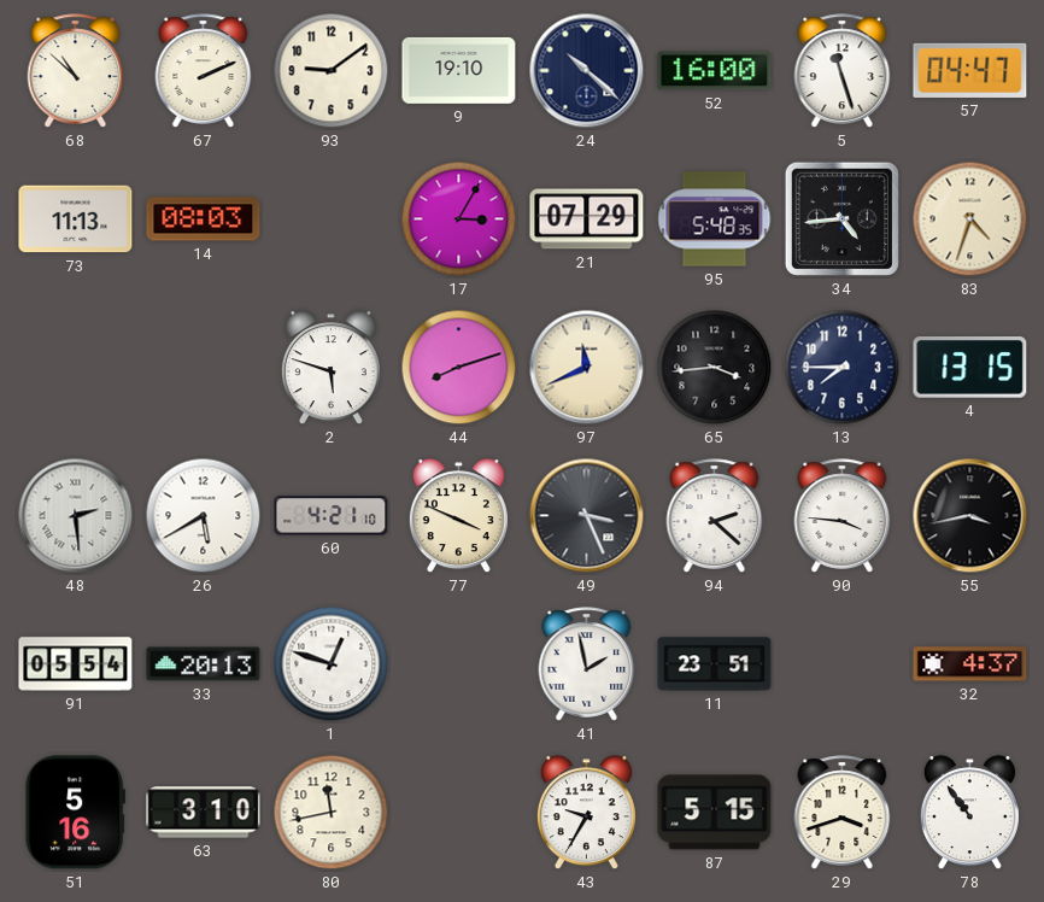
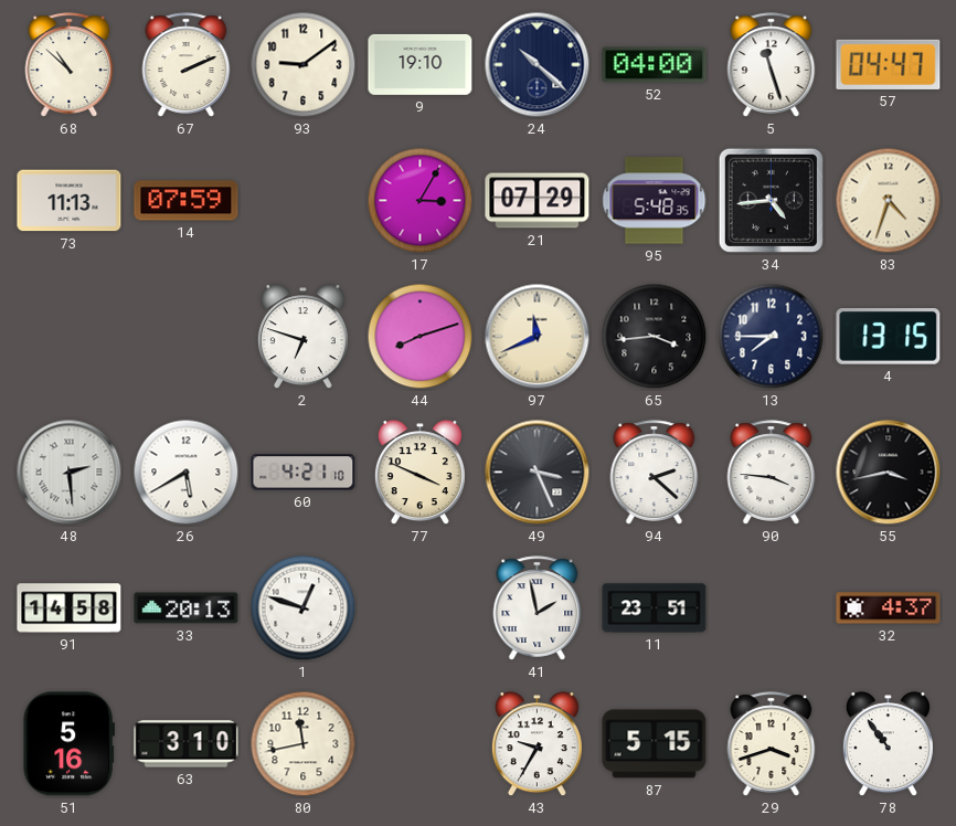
52: 16:00 -> 04:00 (655, 65)
14: 08:03 -> 07:59 (187, 201)
2: 5:48 -> 6:48 (302, 337)
91: 05:54 -> 14:58 (70, 608)
